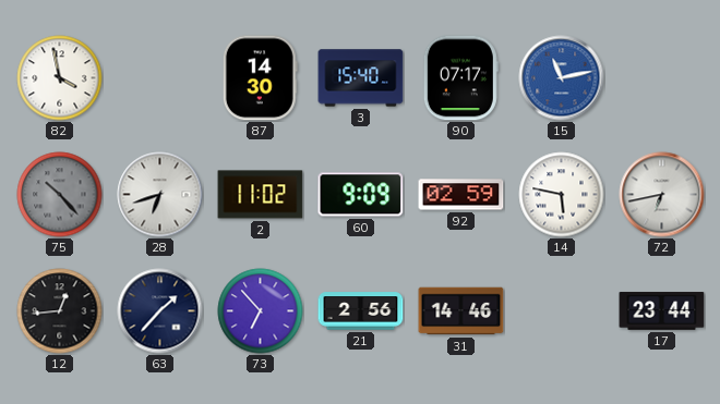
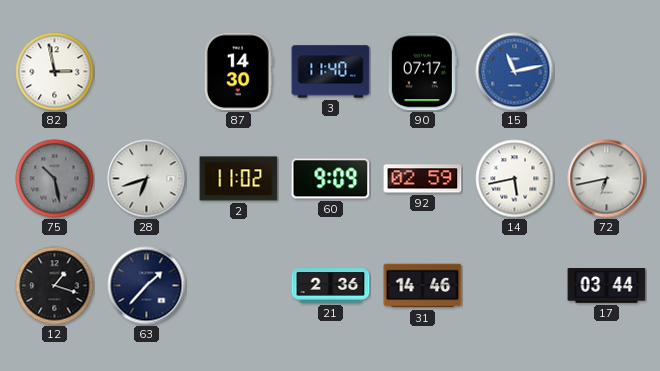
82: 3:58 -> 2:58 (55, 72)
3: 15:40 -> 11:40 (331, 72)
75: 10:23 -> 10:28 (55, 179)
14: 5:47 -> 5:43 (515, 179)
12: 12:44 -> 1:18 (55, 286)
73: 6:53 -> none (261, 311)
21: 2:56 -> 2:36 (331, 286)
17: 23:44 -> 03:44 (607, 286)
